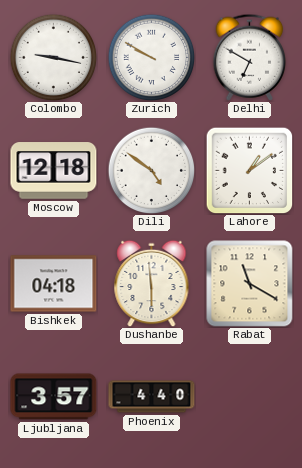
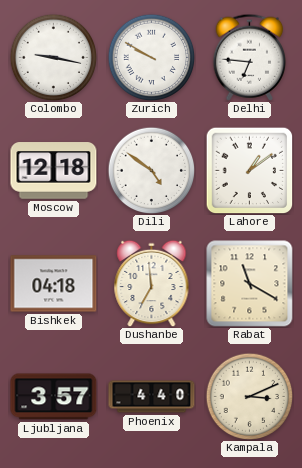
Delhi: 6:50 -> 6:46 (250, 57)
Dushanbe: 5:59 -> 6:59 (152, 283)
Kampala: none -> 3:11 (249, 396)
